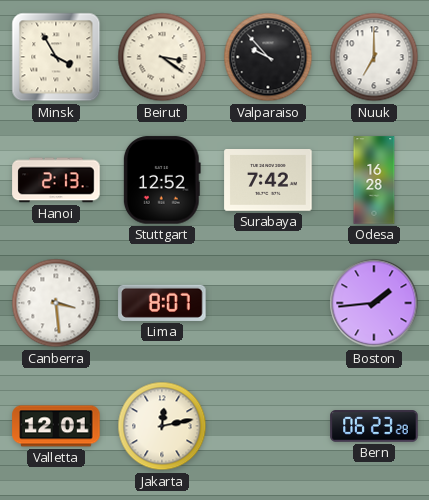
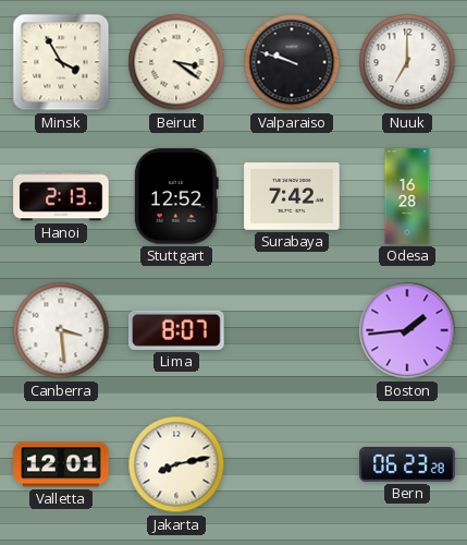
Valparaiso: 9:53 -> 9:48 (292, 62)
Jakarta: 12:13 -> 8:13 (176, 464)
